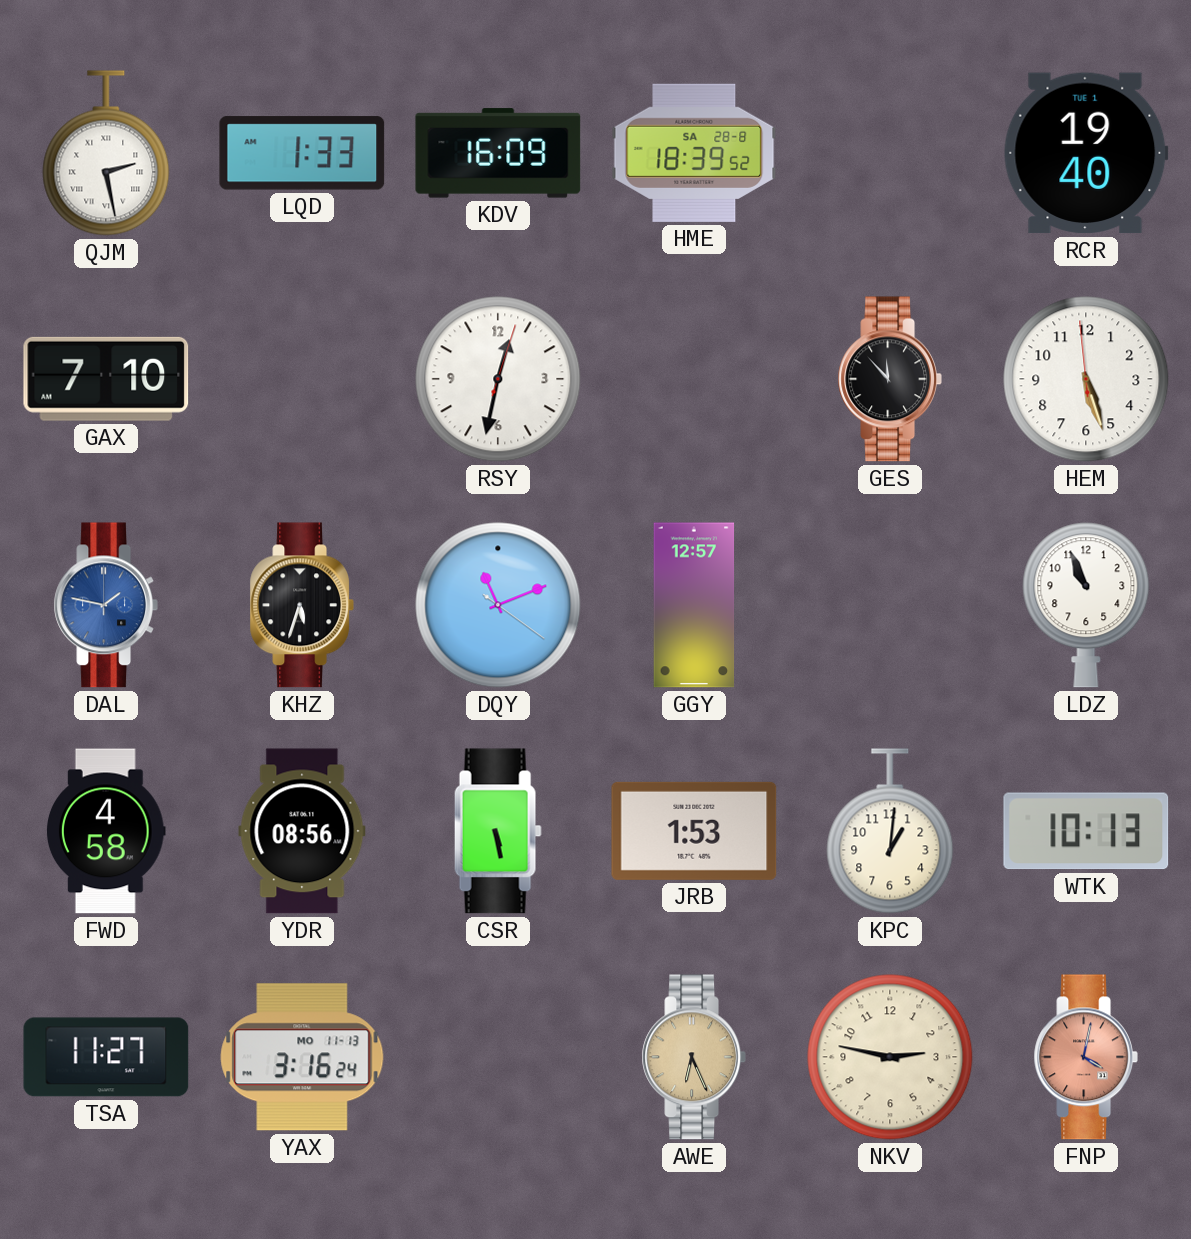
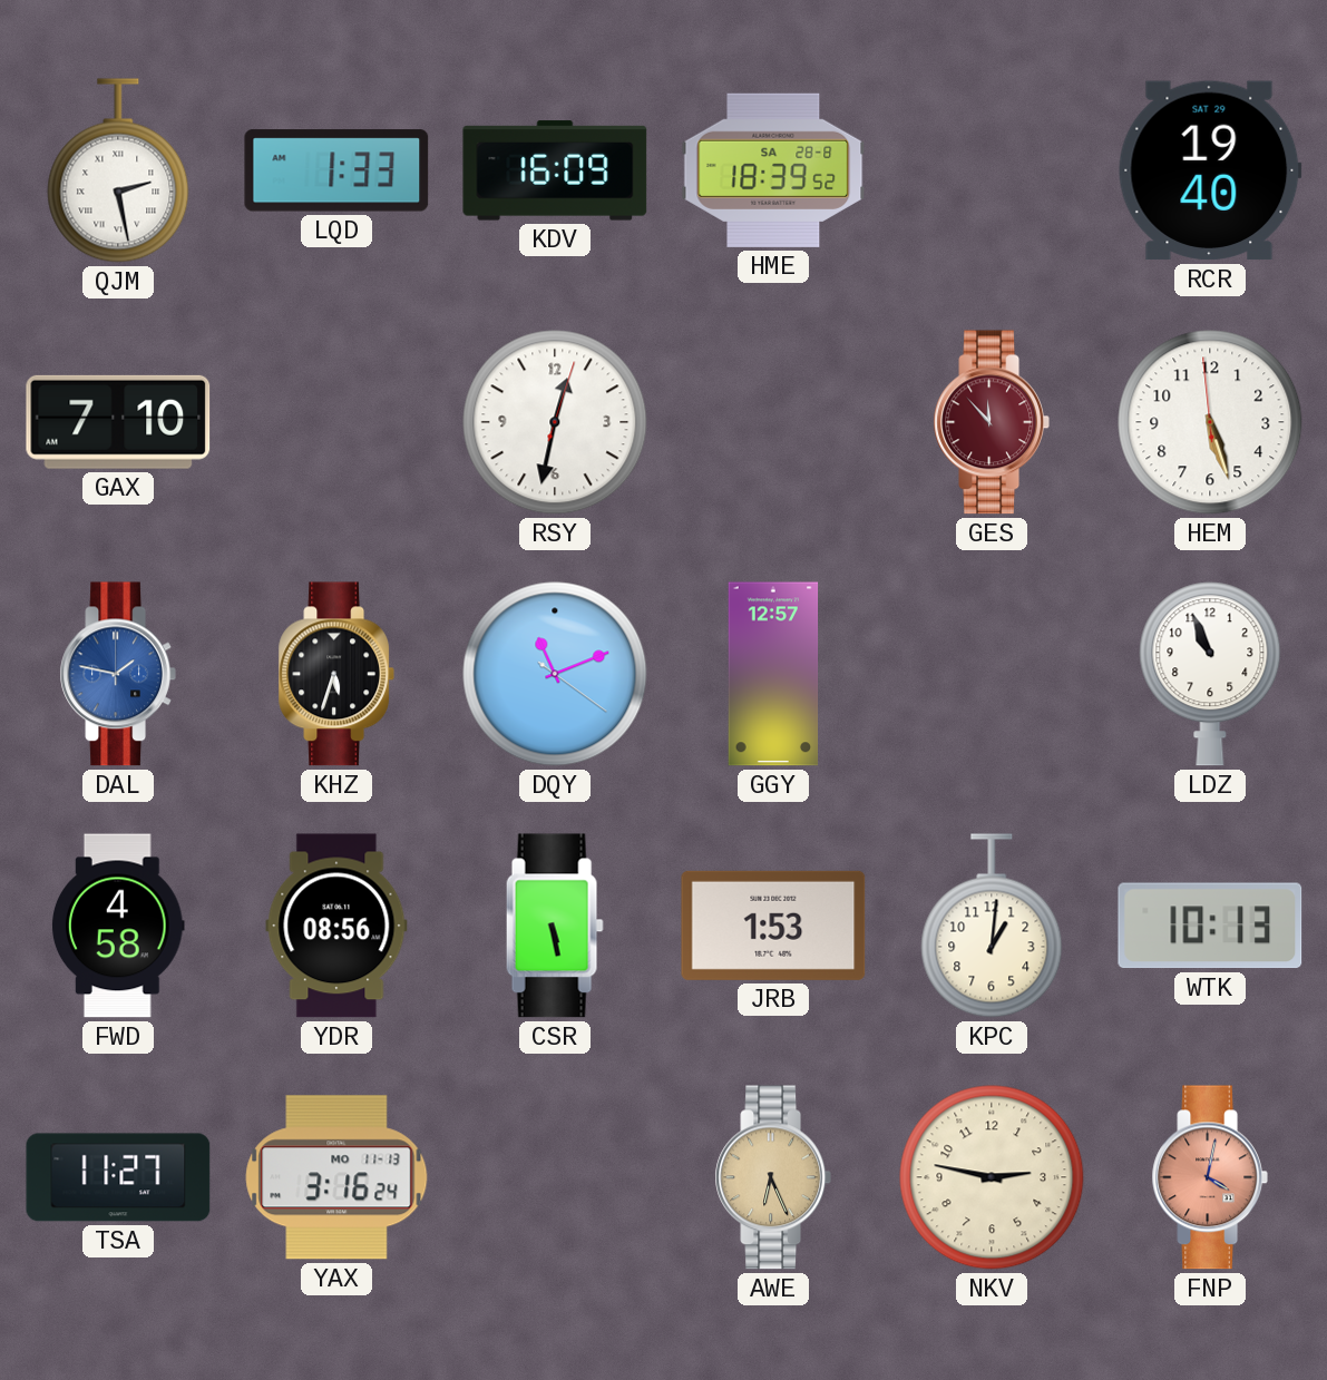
RCR date: TUE 1 -> SAT 29 (1210, 170)
GES dial: black -> burgundy (991, 422)
